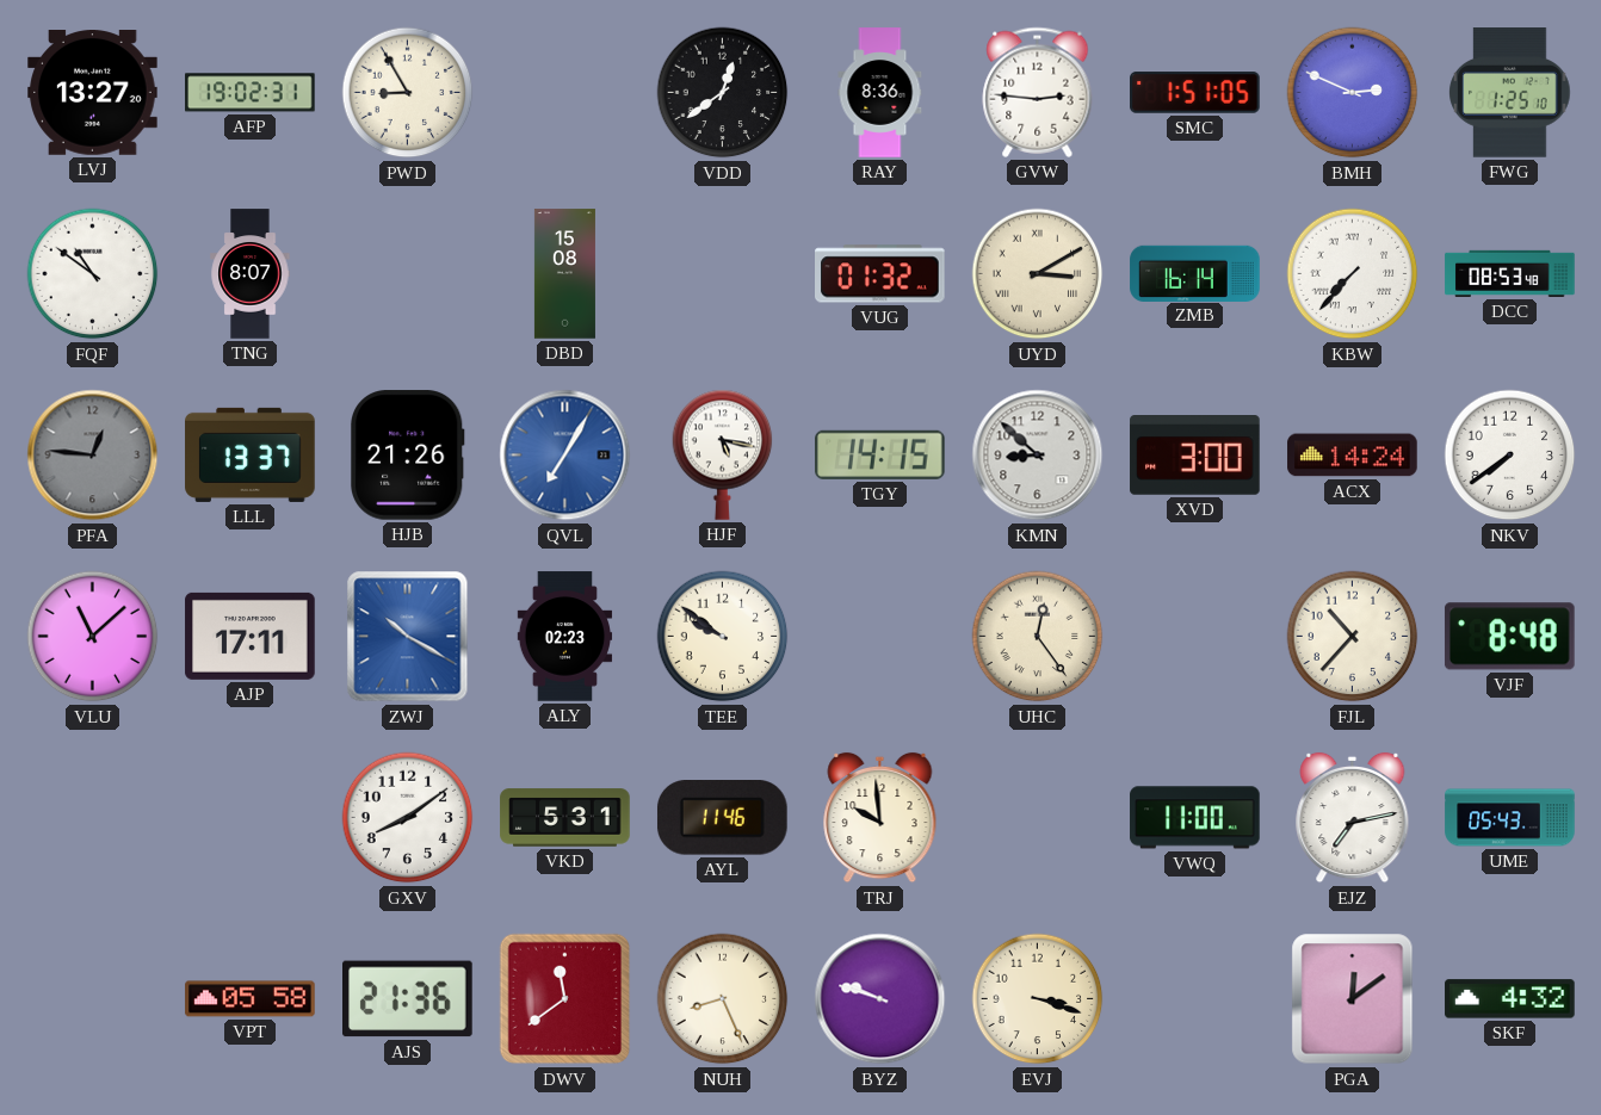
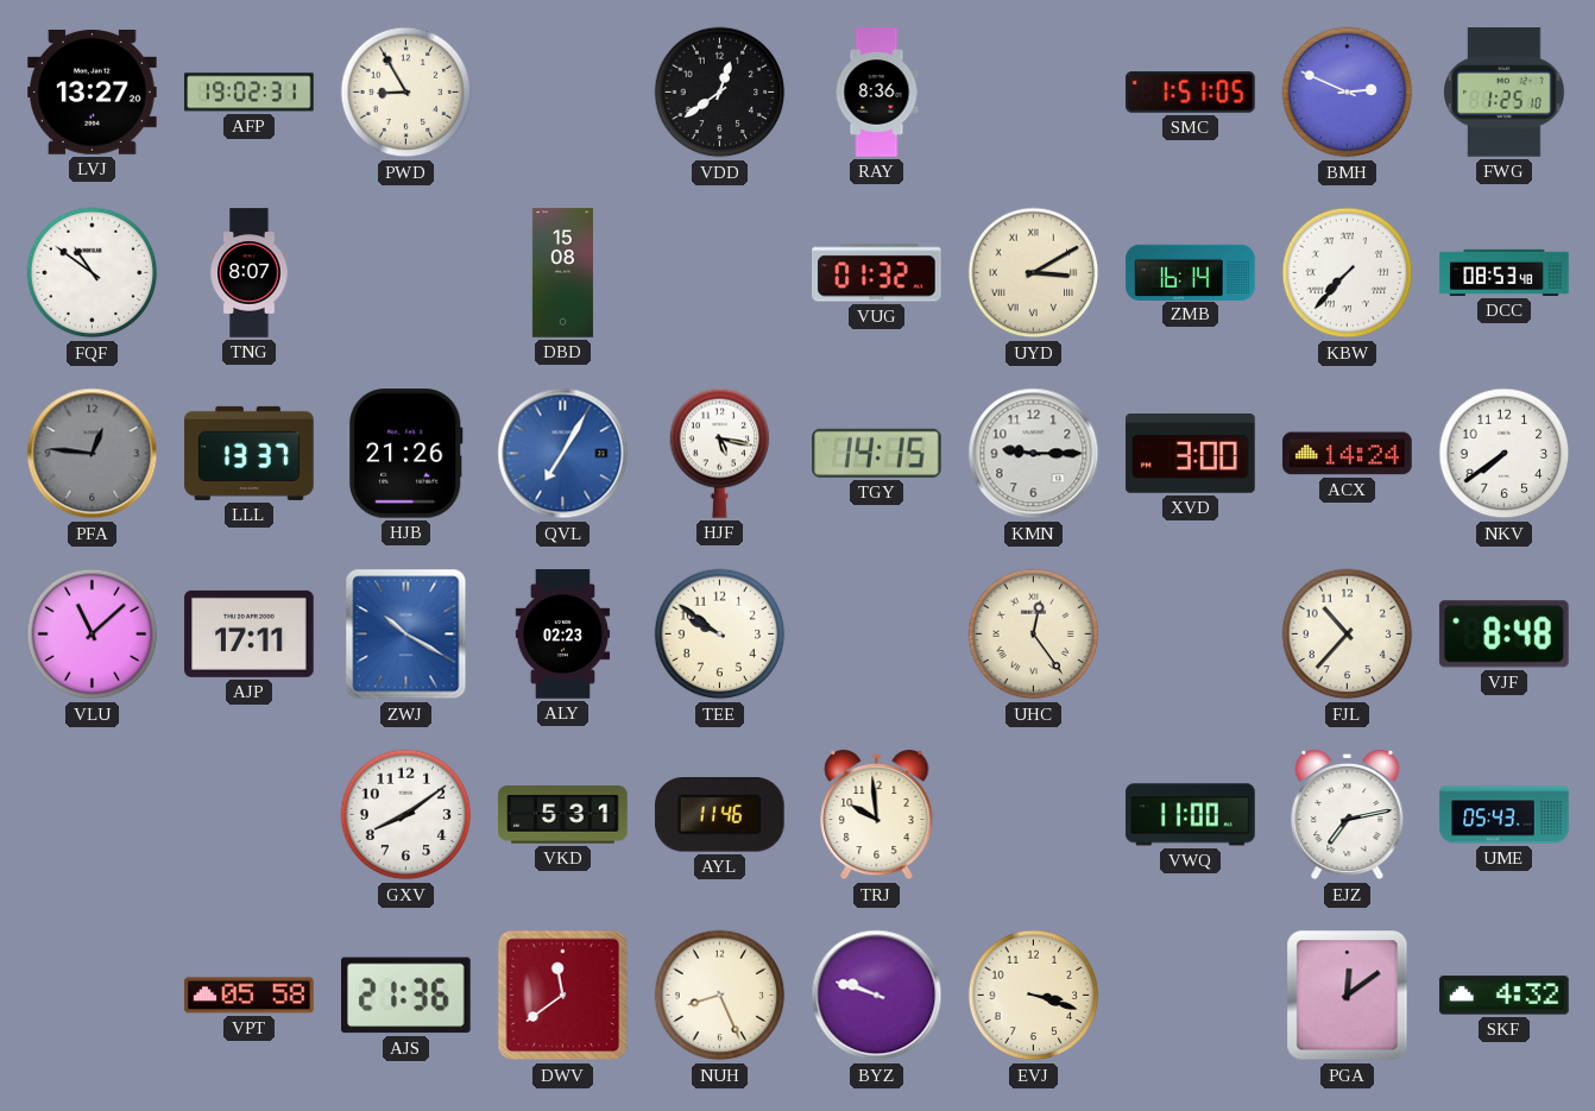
GVW: 2:46 -> none (1038, 92)
KMN: 8:52 -> 9:15 (1034, 454)
